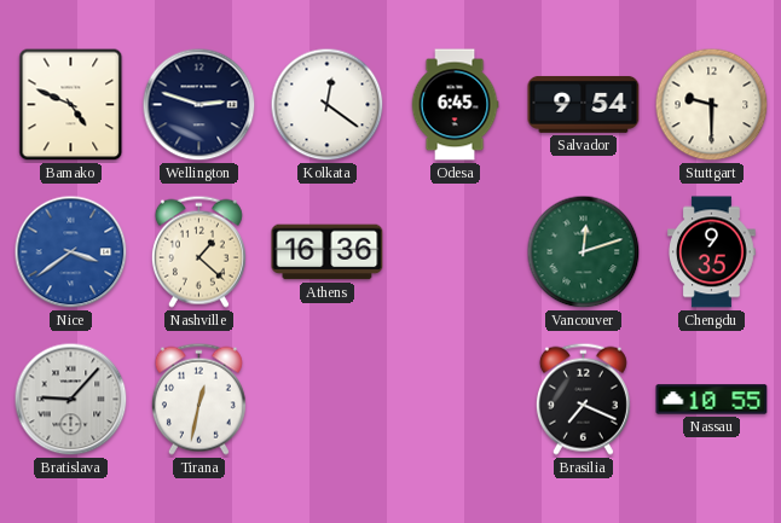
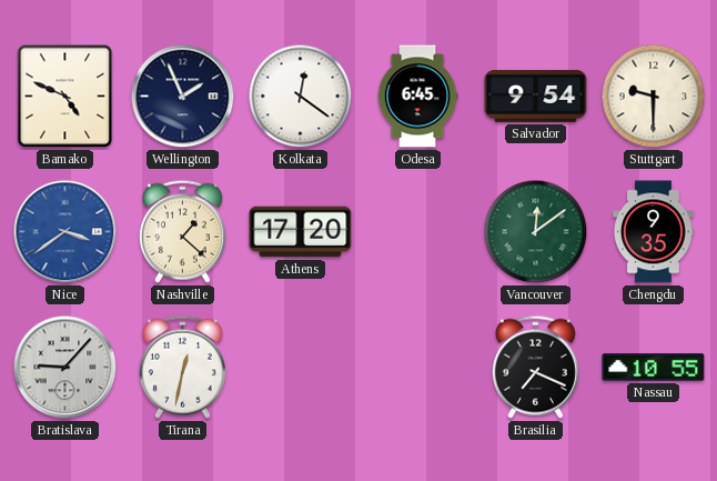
Wellington: 2:48 -> 1:56 (183, 97)
Athens: 16:36 -> 17:20 (301, 232)
Vancouver: 12:12 -> 12:09 (536, 232)
